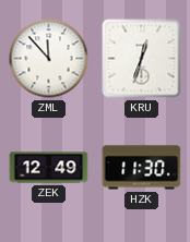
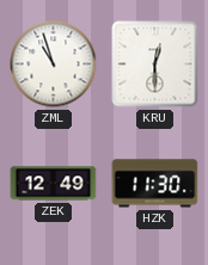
ZML: 11:53 -> 10:57 (54, 64)
KRU: 12:33 -> 12:30 (155, 64)
